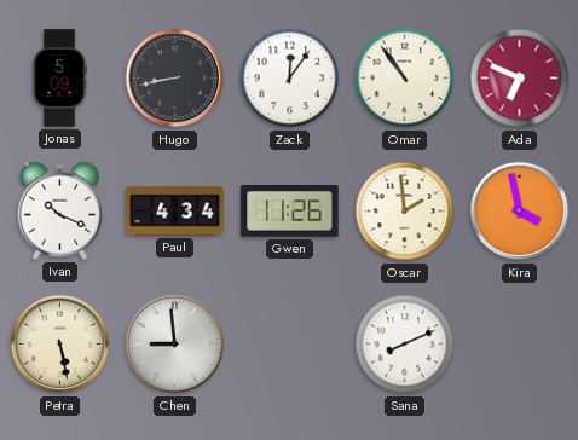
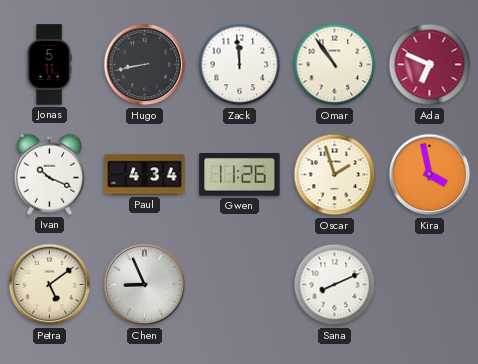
Jonas: 5:09 -> 5:11 (49, 65)
Zack: 12:06 -> 11:59 (240, 65)
Oscar: 1:59 -> 1:57 (335, 175)
Petra: 5:28 -> 5:09 (50, 285)
Chen: 8:59 -> 8:56 (145, 285)
